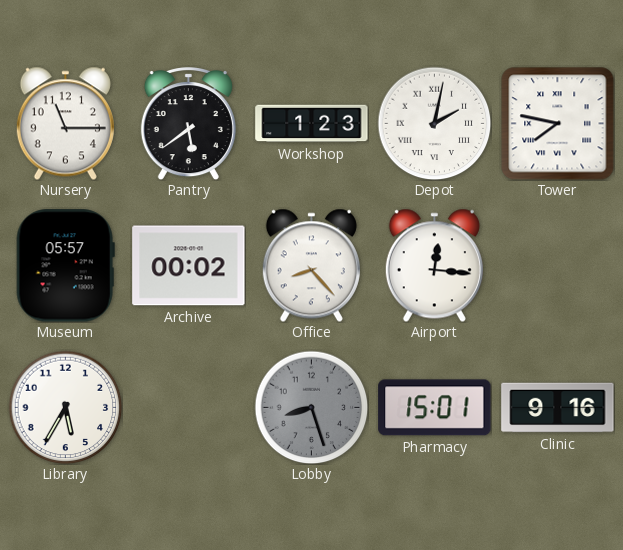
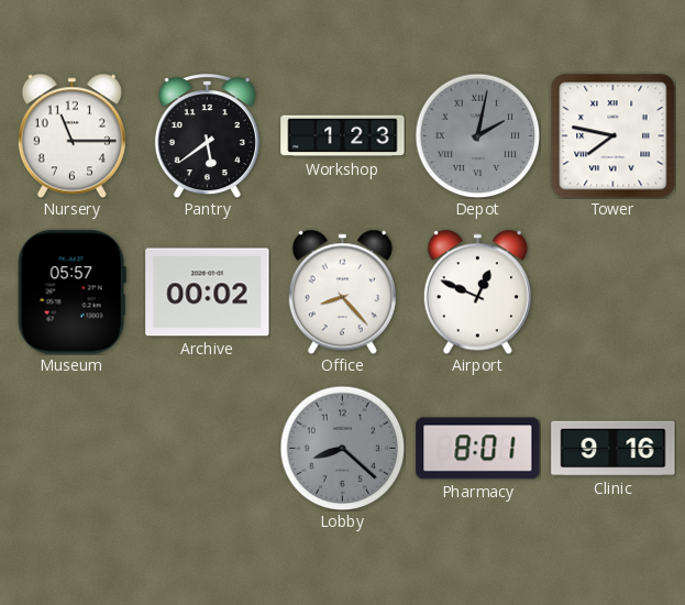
Depot dial: white -> grey (477, 135)
Airport: 12:16 -> 12:49 (477, 291)
Library: 5:35 -> none (65, 407)
Lobby: 8:27 -> 8:22 (342, 448)
Pharmacy: 15:01 -> 8:01 (478, 449)
